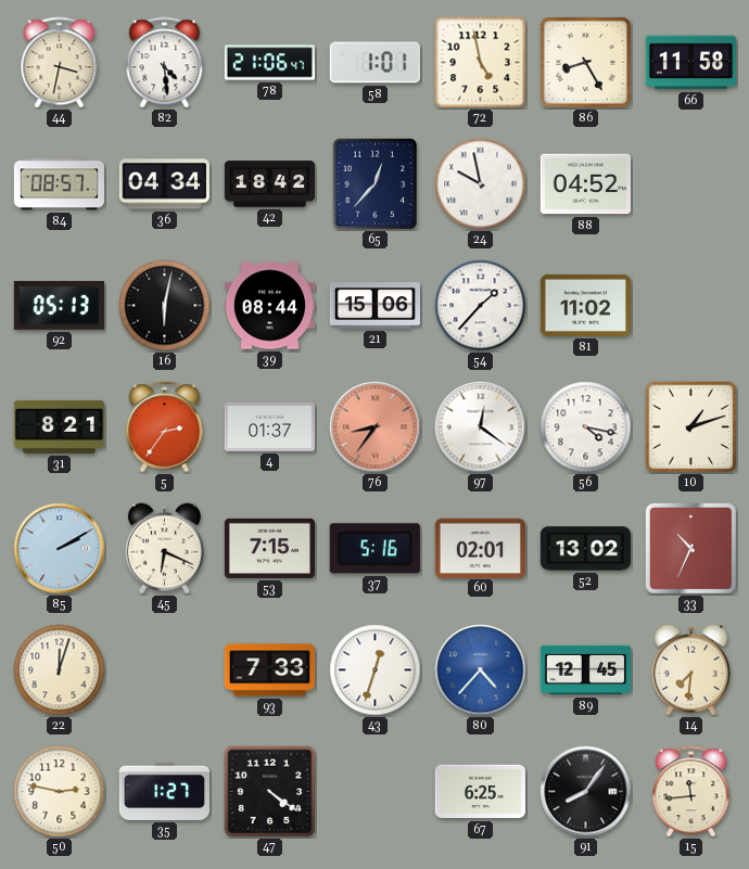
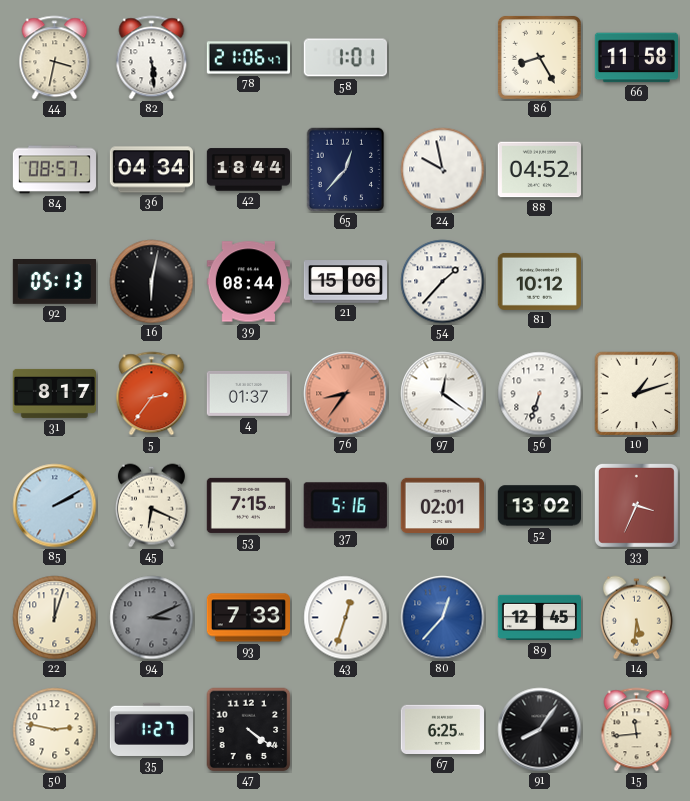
82: 4:29 -> 5:29 (152, 58)
72: 4:58 -> none (481, 63)
42: 18:42 -> 18:44 (248, 170)
81: 11:02 -> 10:12 (539, 281)
31: 8:21 -> 8:17 (54, 393)
56: 4:17 -> 6:33 (540, 394)
33: 10:34 -> 3:34 (636, 505)
94: none -> 3:11 (152, 618)
80: 4:37 -> 12:37 (443, 618)
14: 7:31 -> 5:31 (636, 618)
